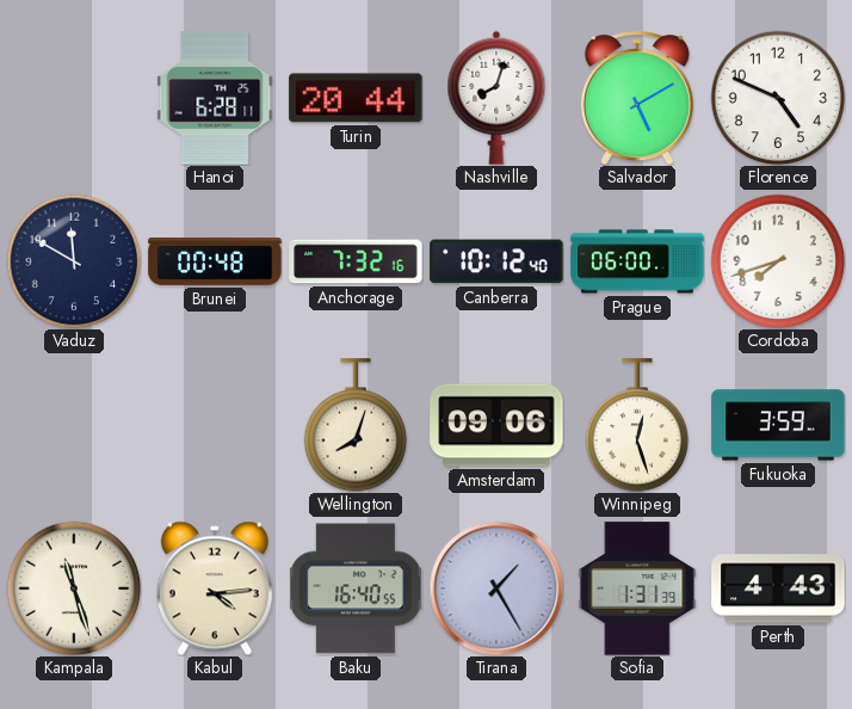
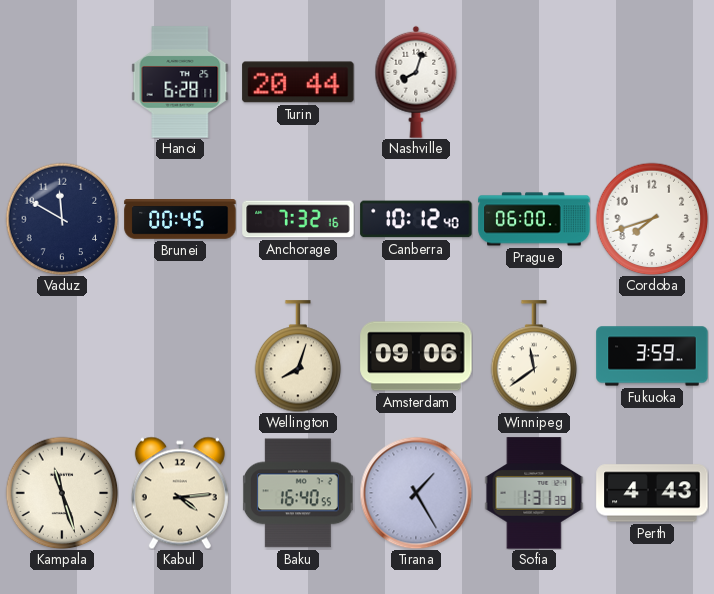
Salvador: 5:10 -> none (637, 98)
Florence: 4:49 -> none (778, 98)
Brunei: 00:48 -> 00:45 (180, 220)
Winnipeg: 12:27 -> 11:39 (534, 356)
